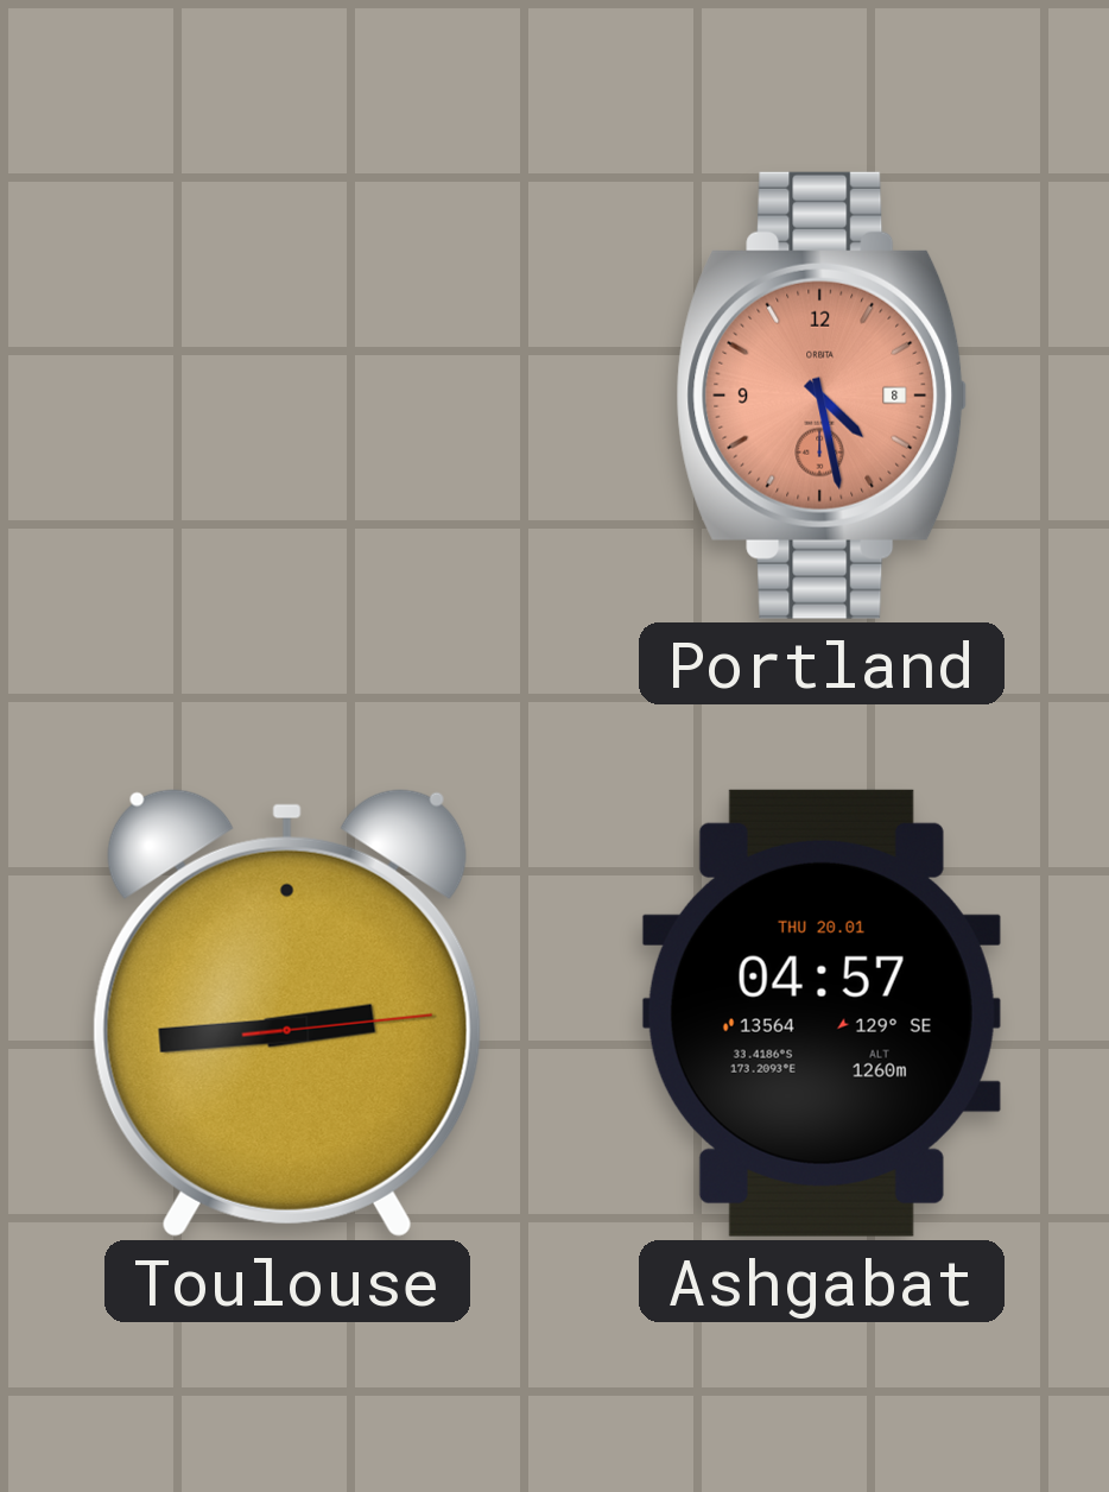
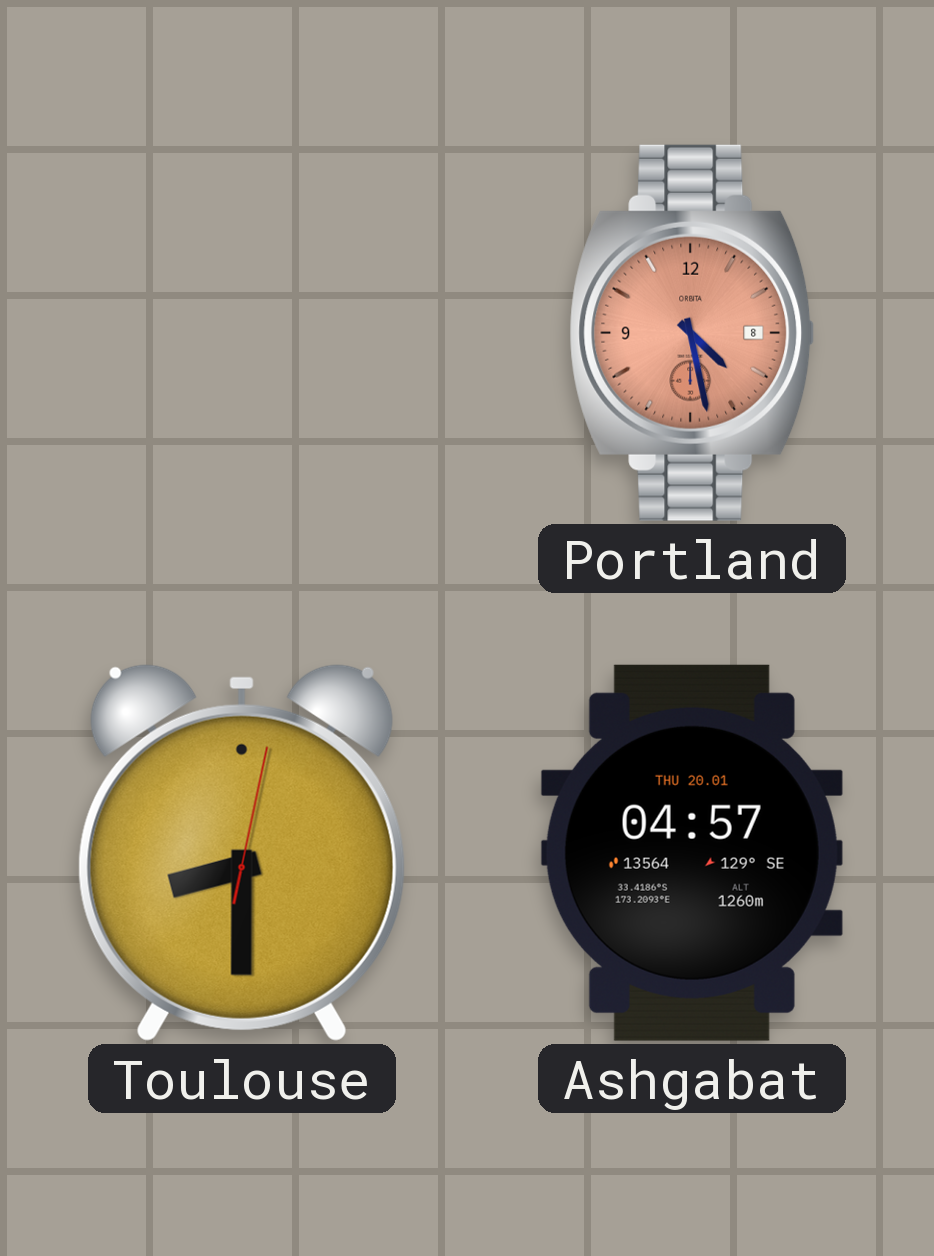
Toulouse: 2:44 -> 8:30 (242, 853)
